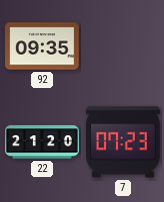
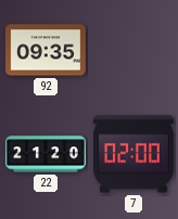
7: 07:23 -> 02:00 (135, 154)
